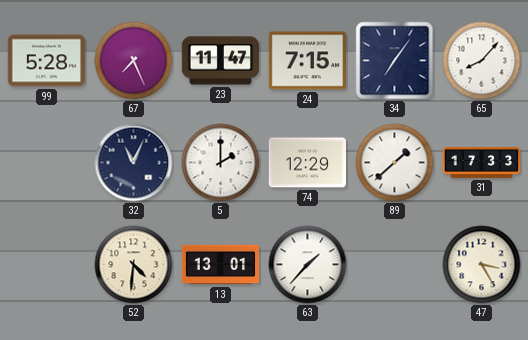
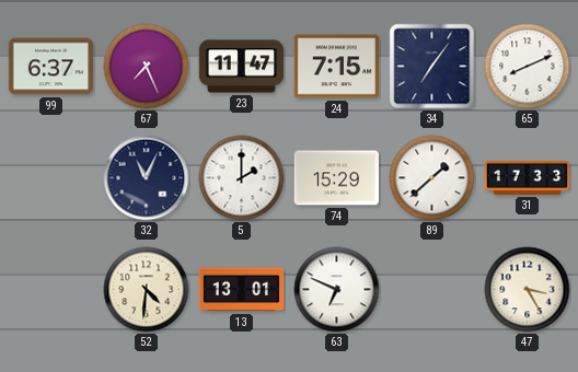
99: 5:28 -> 6:37 (50, 67)
65: 8:07 -> 8:11 (528, 67)
74: 12:29 -> 15:29 (337, 178)
63: 1:37 -> 6:49 (337, 290)
